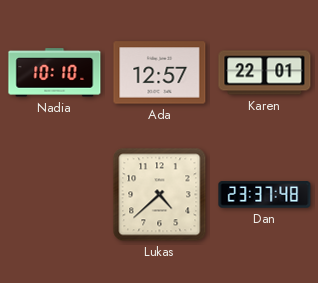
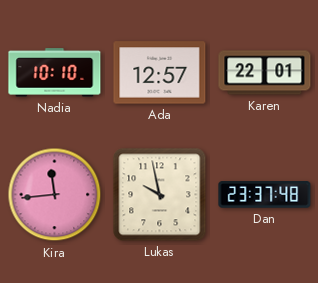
Kira: none -> 11:44 (55, 195)
Lukas: 4:38 -> 9:58 (160, 195)
